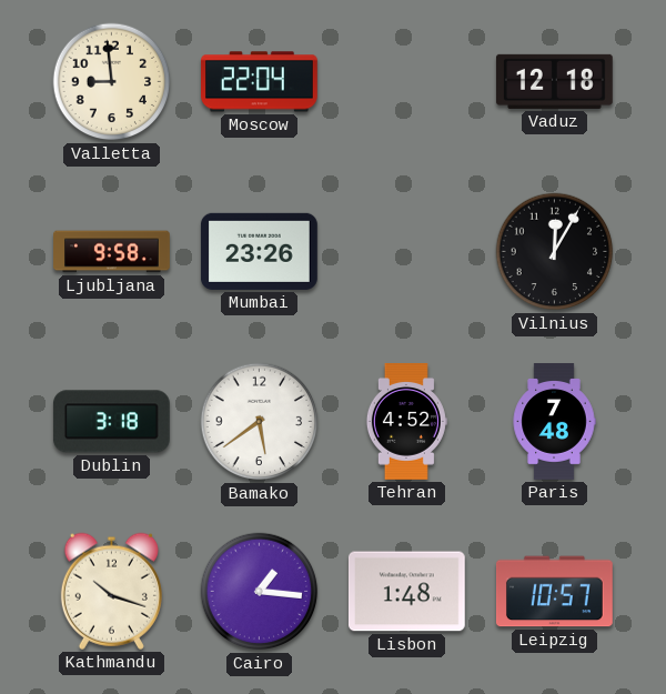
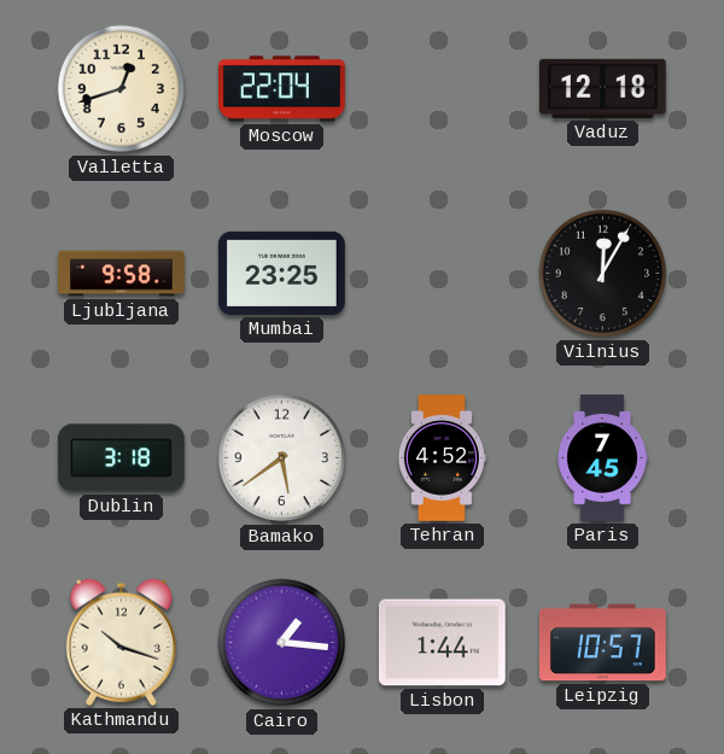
Valletta: 8:59 -> 12:42 (122, 89)
Mumbai: 23:26 -> 23:25 (281, 273)
Paris: 7:48 -> 7:45 (602, 458)
Lisbon: 1:48 -> 1:44 (442, 643)
